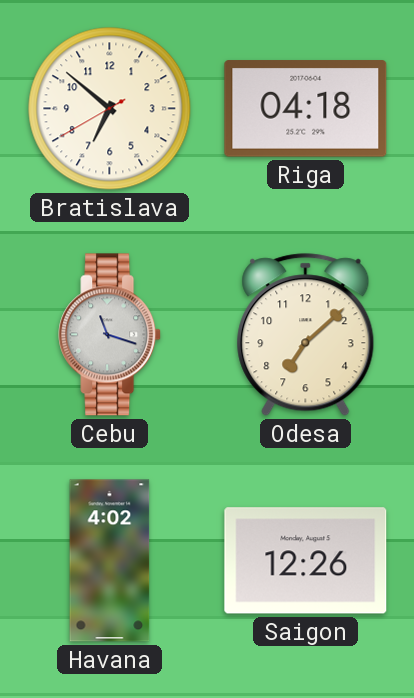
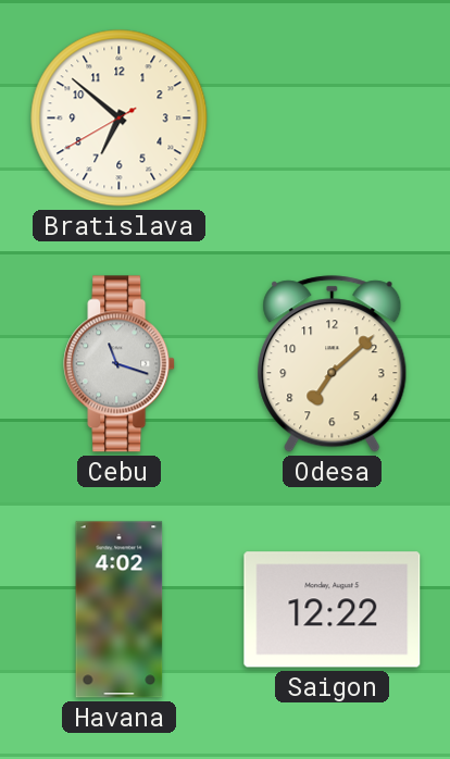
Riga: 04:18 -> none (306, 109)
Saigon: 12:26 -> 12:22 (333, 610)
